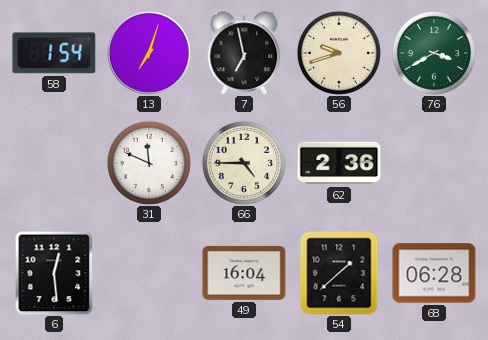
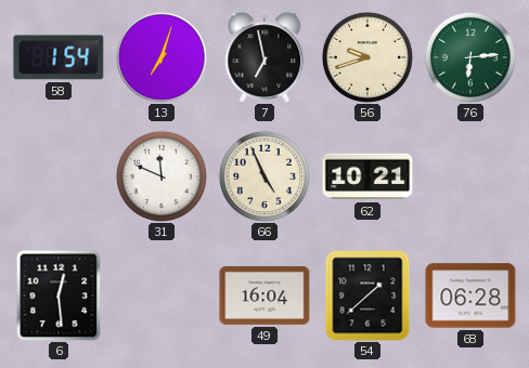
76: 3:40 -> 6:14 (470, 57)
66: 4:45 -> 4:56 (264, 176)
62: 2:36 -> 10:21 (367, 176)
